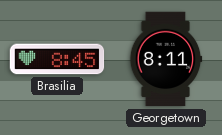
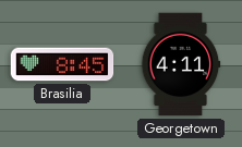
Georgetown: 8:11 -> 4:11 (181, 64)
